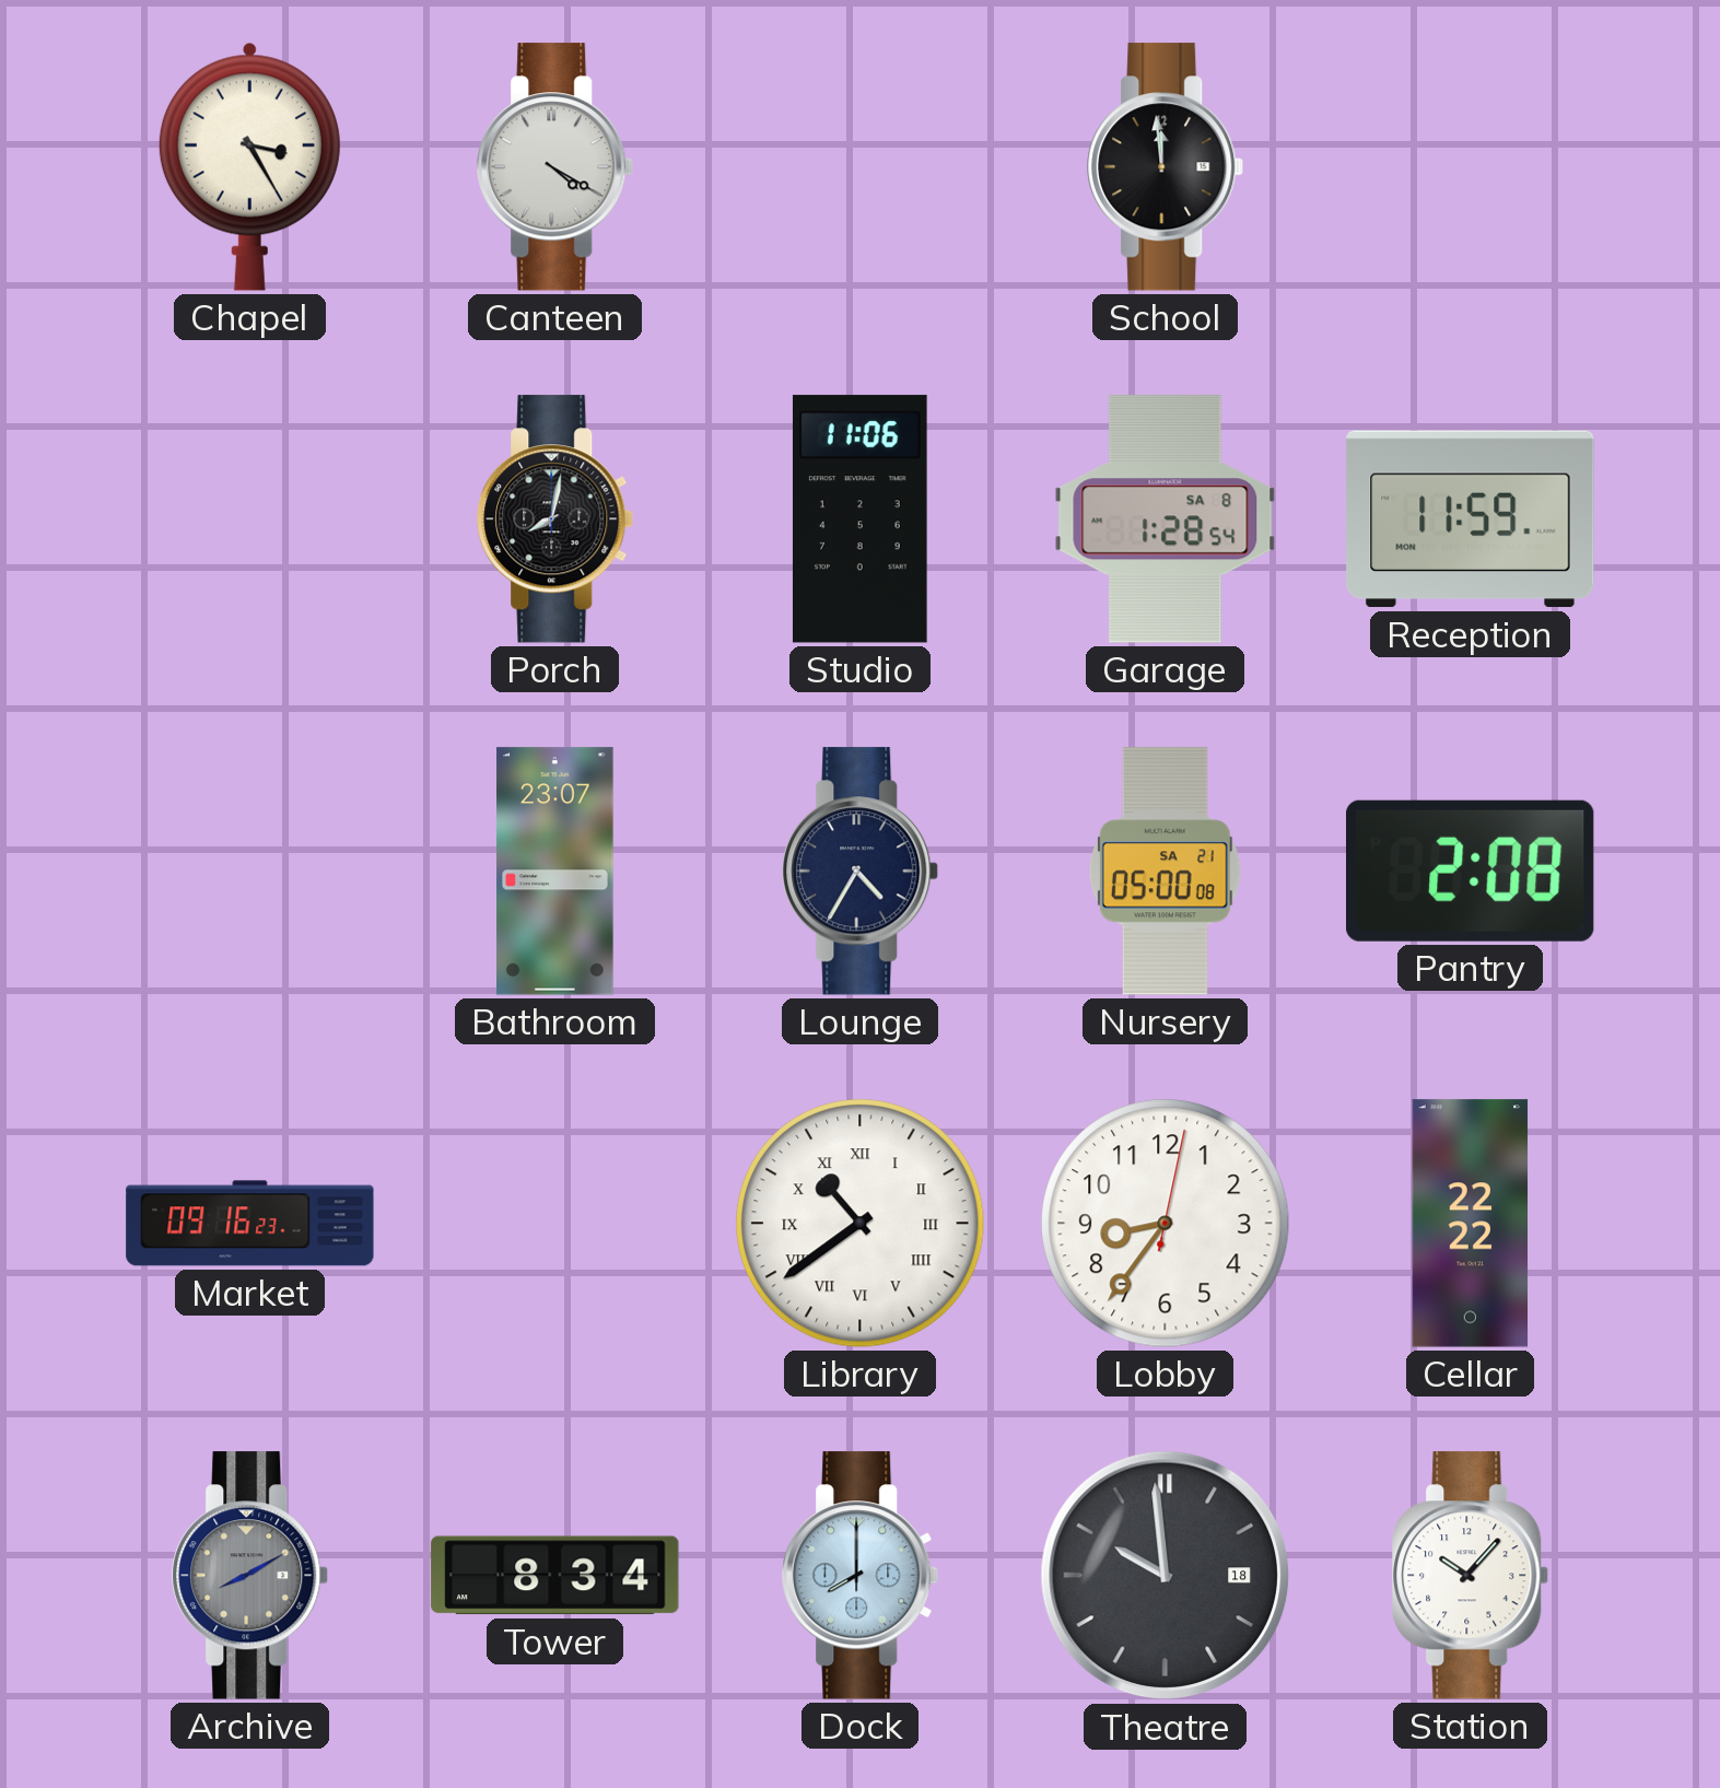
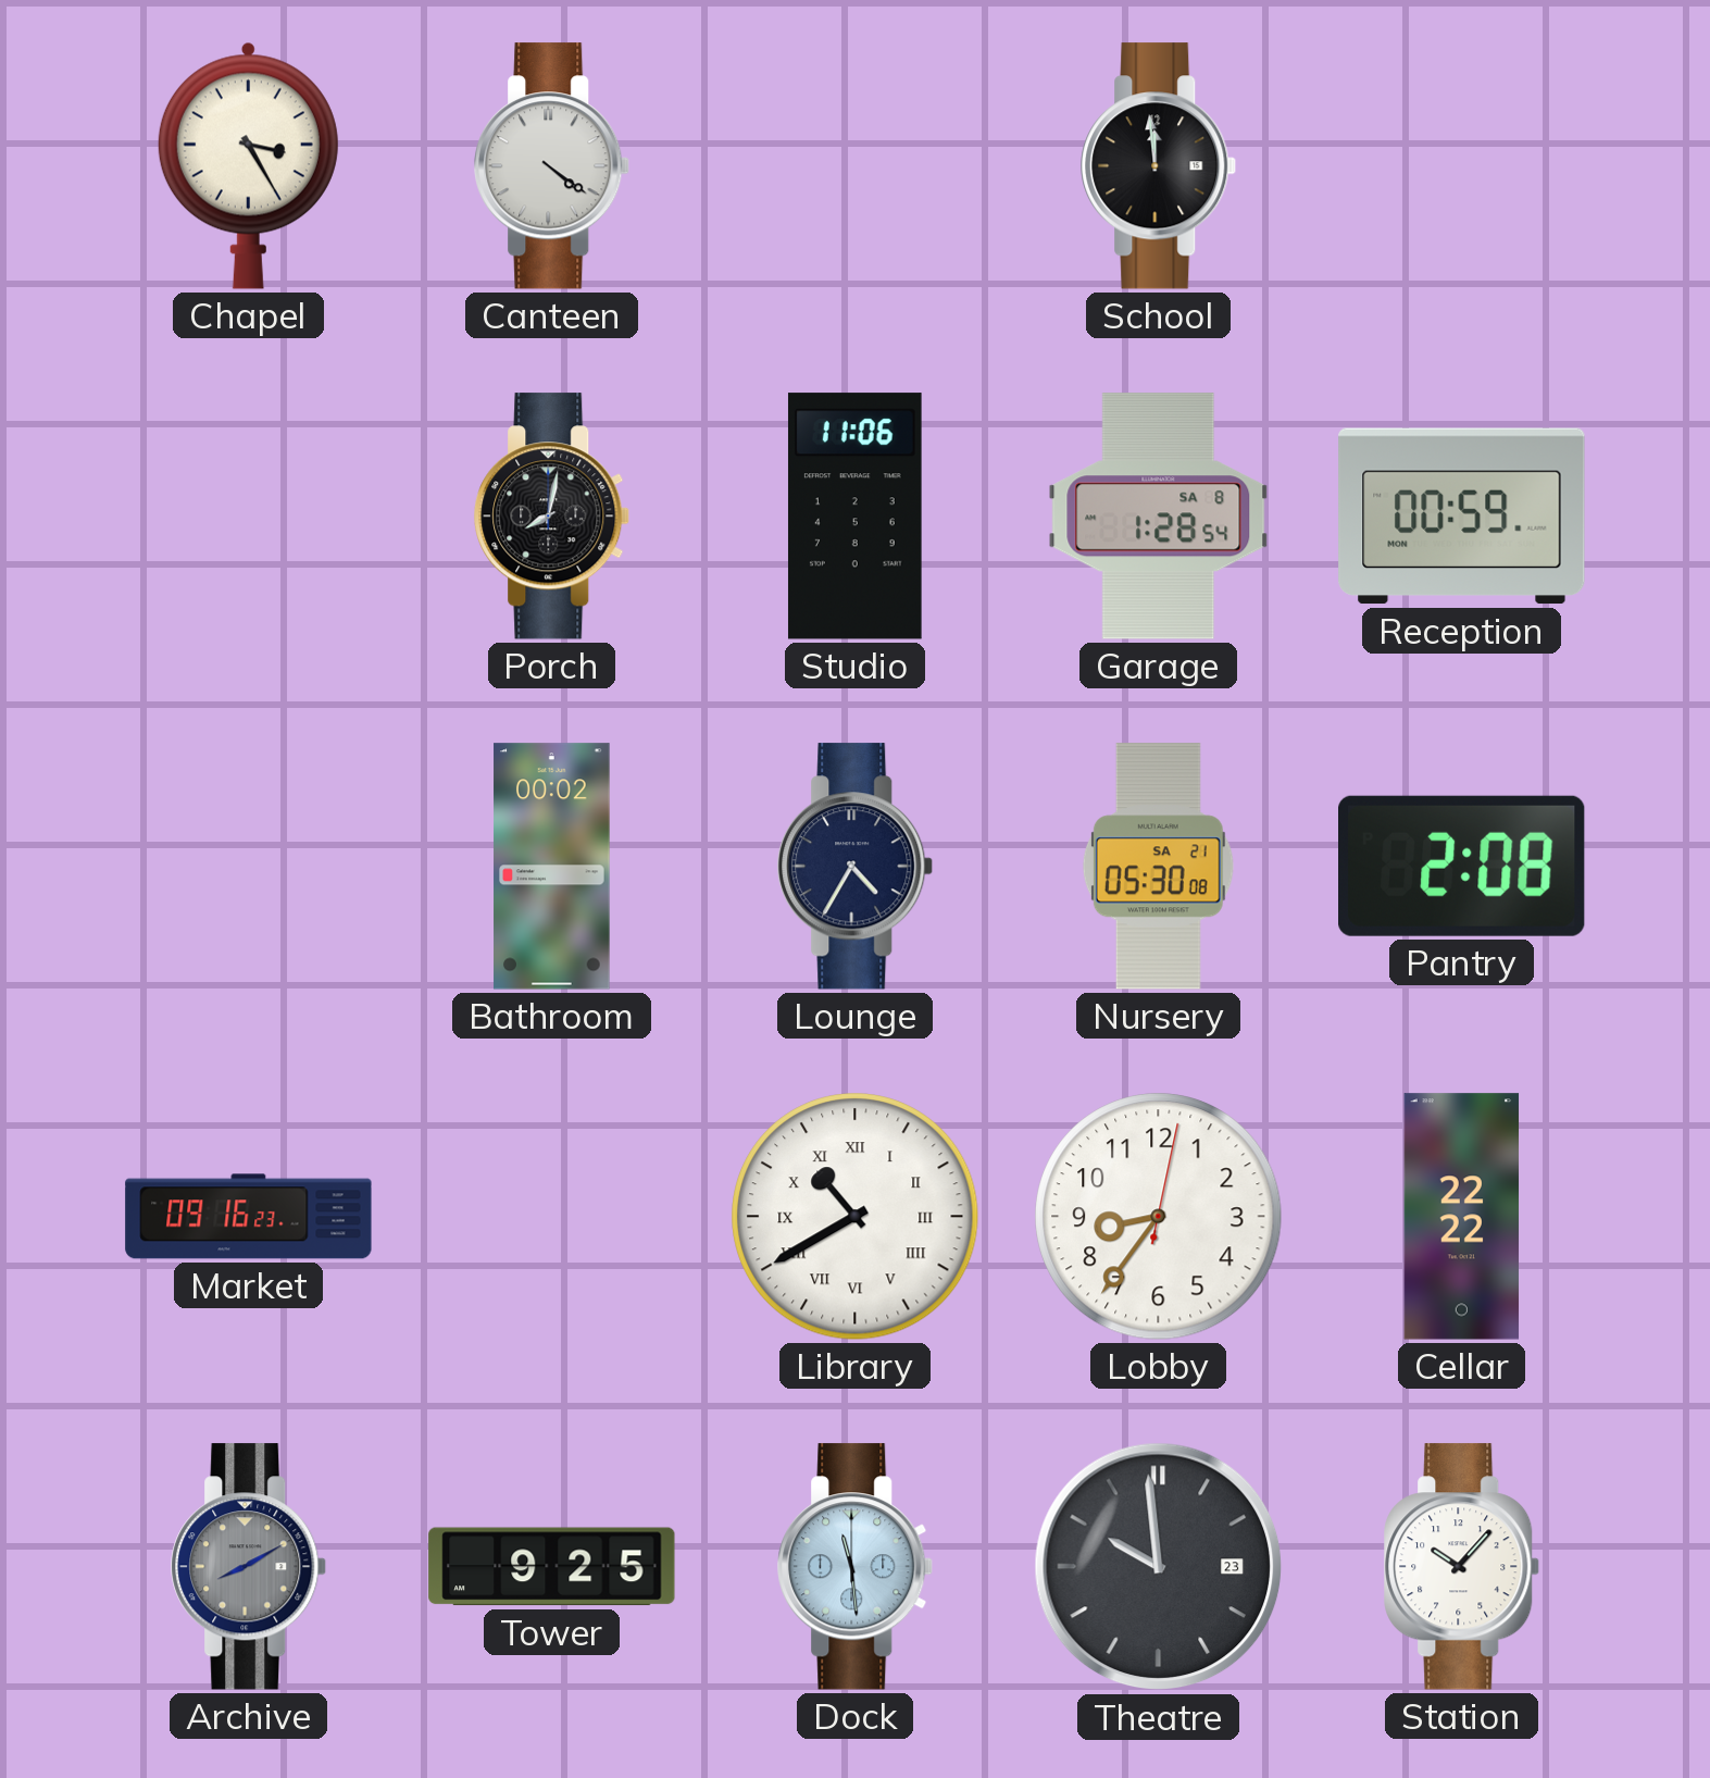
Canteen: 4:20 -> 4:21 (552, 166)
Reception: 11:59 -> 00:59 (1462, 517)
Bathroom: 23:07 -> 00:02 (552, 867)
Nursery: 05:00 -> 05:30 (1158, 867)
Library: 10:39 -> 10:40 (856, 1217)
Tower: 8:34 -> 9:25 (552, 1567)
Dock: 8:00 -> 11:29 (856, 1567)
Theatre date: 18 -> 23 (1159, 1567)
